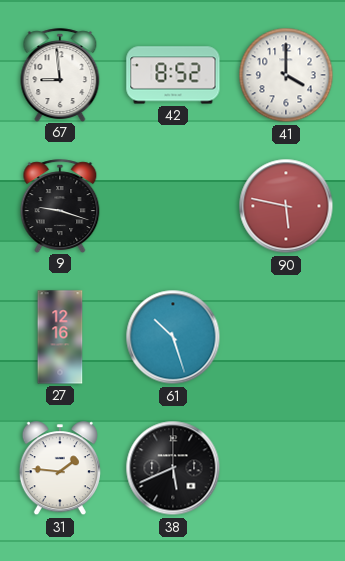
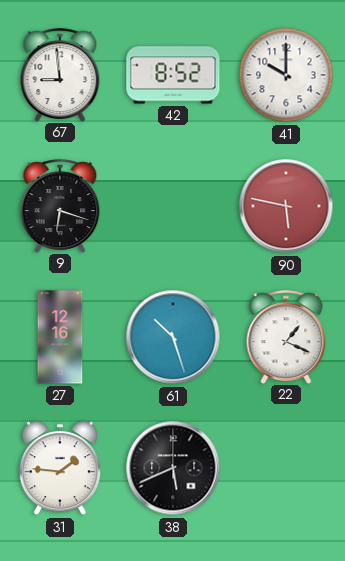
41: 4:00 -> 10:00 (286, 75)
9: 9:18 -> 6:18 (60, 206)
22: none -> 1:19 (286, 337)
